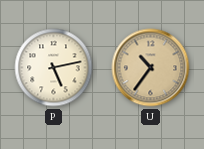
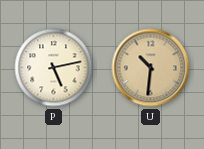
U: 10:36 -> 10:31 (151, 68)
